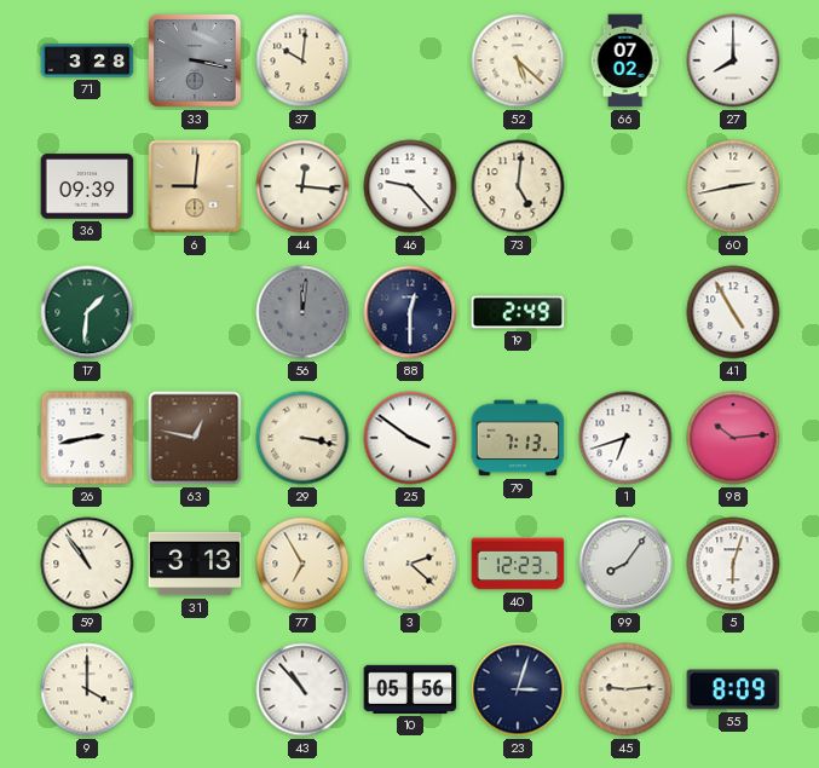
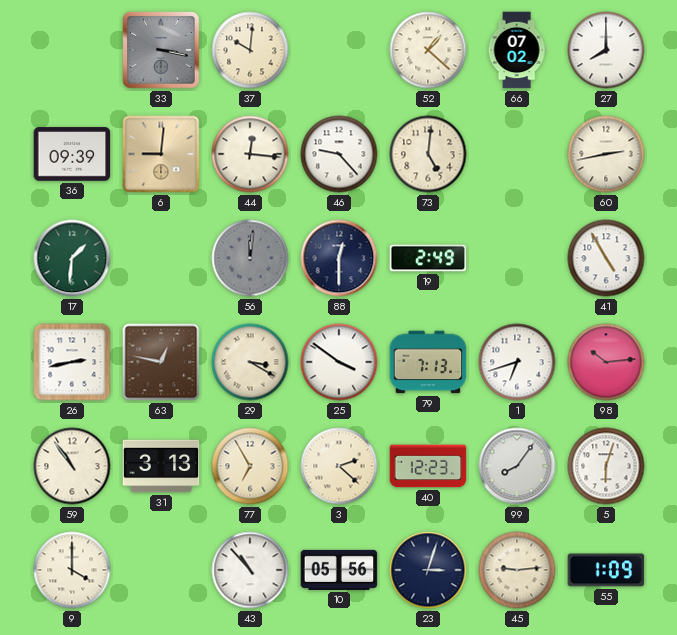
71: 3:28 -> none (87, 60)
52: 5:22 -> 1:22 (428, 50)
29: 3:17 -> 3:20 (250, 362)
55: 8:09 -> 1:09 (606, 570)
